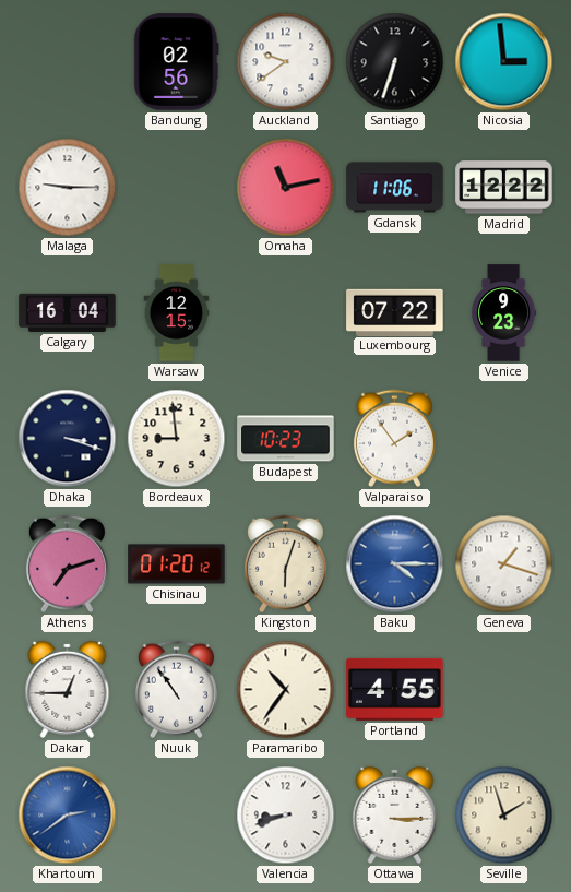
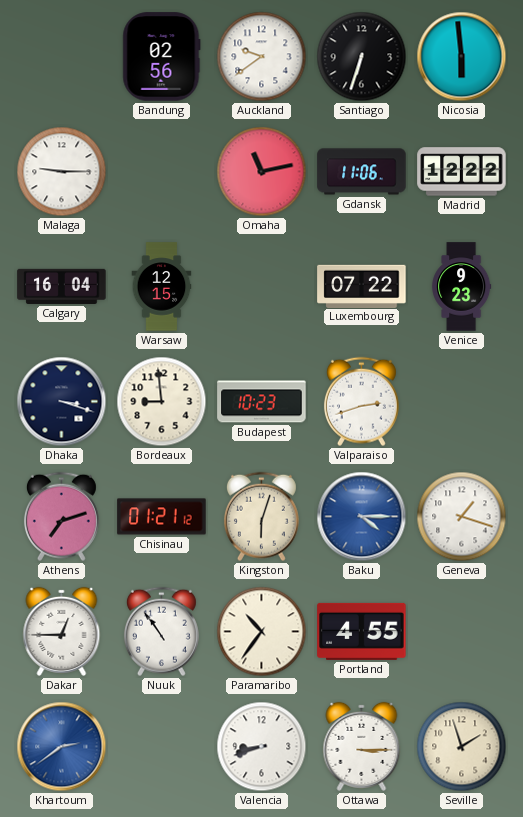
Nicosia: 2:59 -> 5:59 (462, 57)
Valparaiso: 1:54 -> 2:42 (361, 402)
Chisinau: 01:20 -> 01:21 (162, 517)
